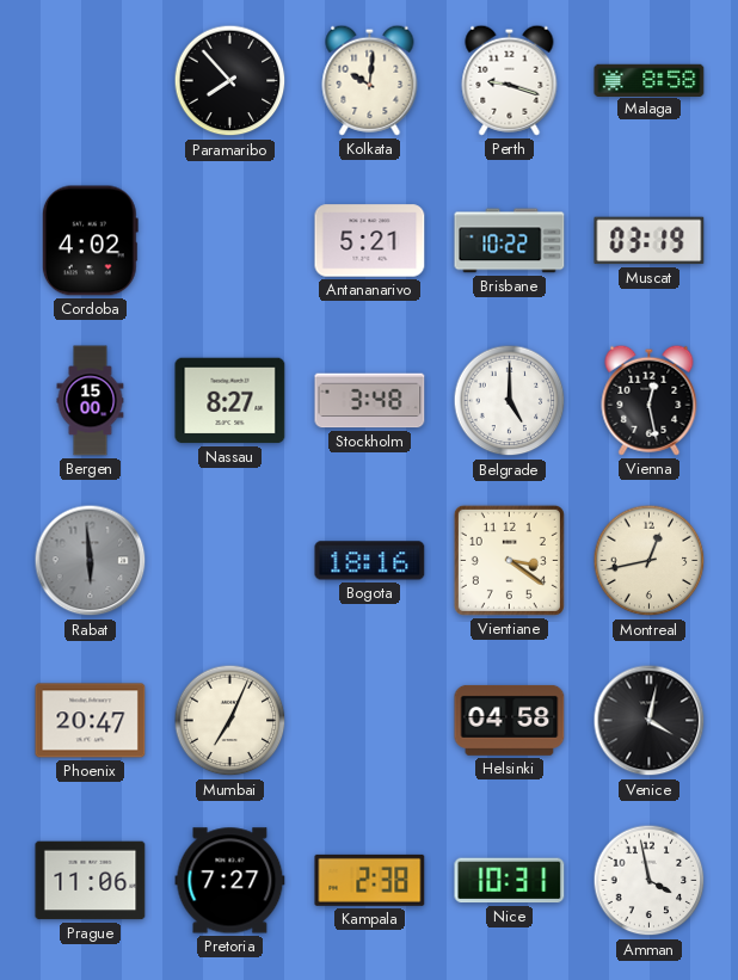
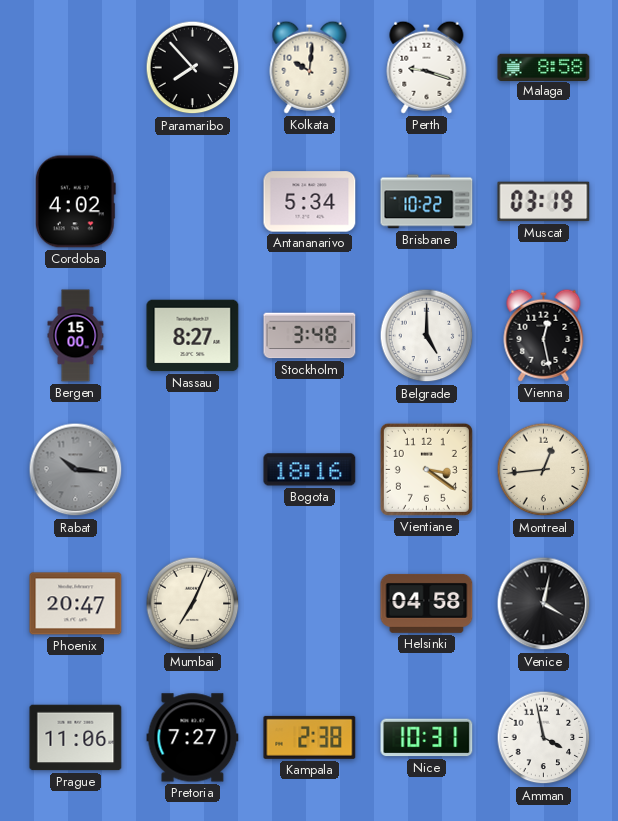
Antananarivo: 5:21 -> 5:34 (310, 202)
Rabat: 5:59 -> 10:16 (76, 470)
Montreal: 12:43 -> 12:44 (544, 470)
